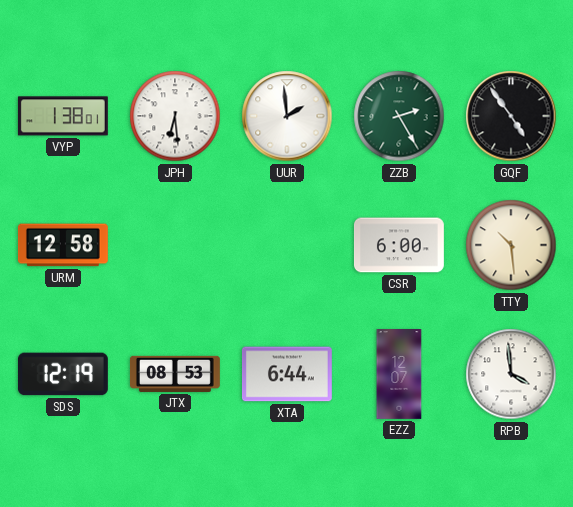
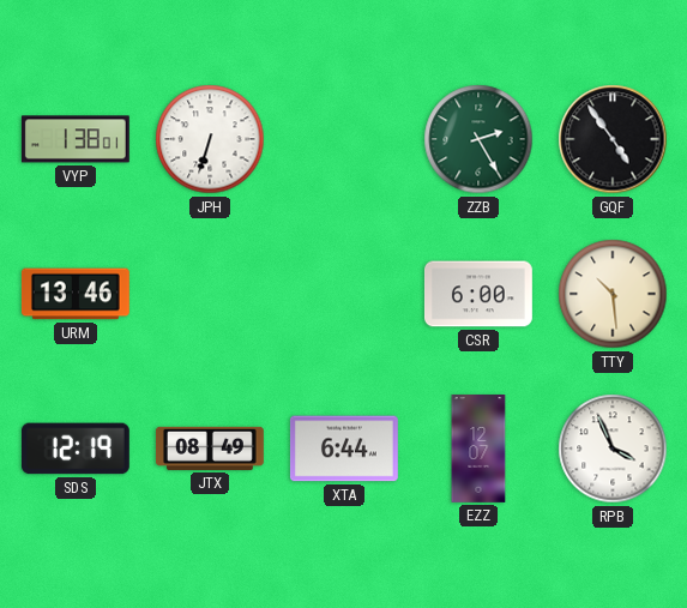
JPH: 6:29 -> 6:33 (210, 139)
UUR: 1:59 -> none (287, 116)
URM: 12:58 -> 13:46 (76, 294)
JTX: 08:53 -> 08:49 (210, 449)
RPB: 3:59 -> 3:56 (613, 449)
